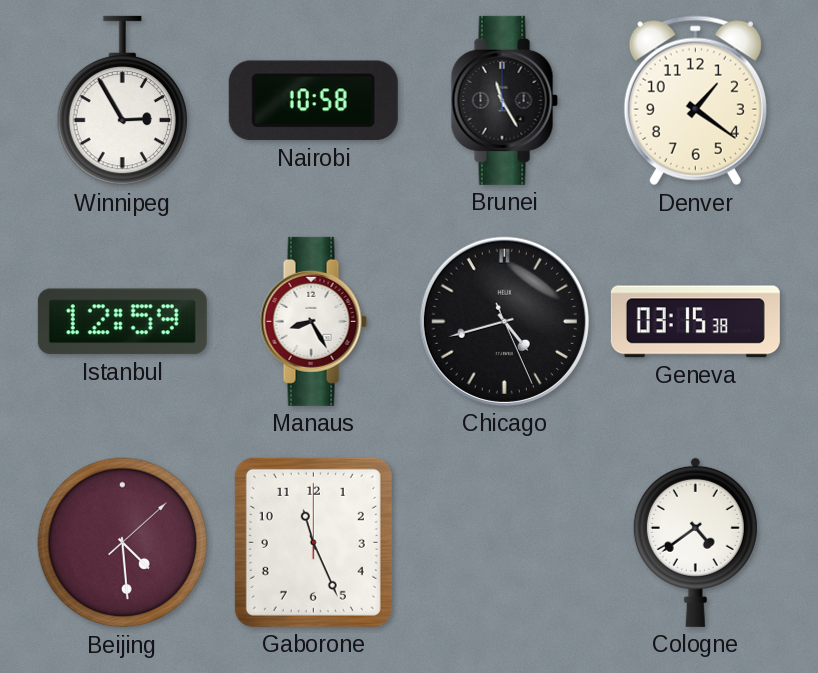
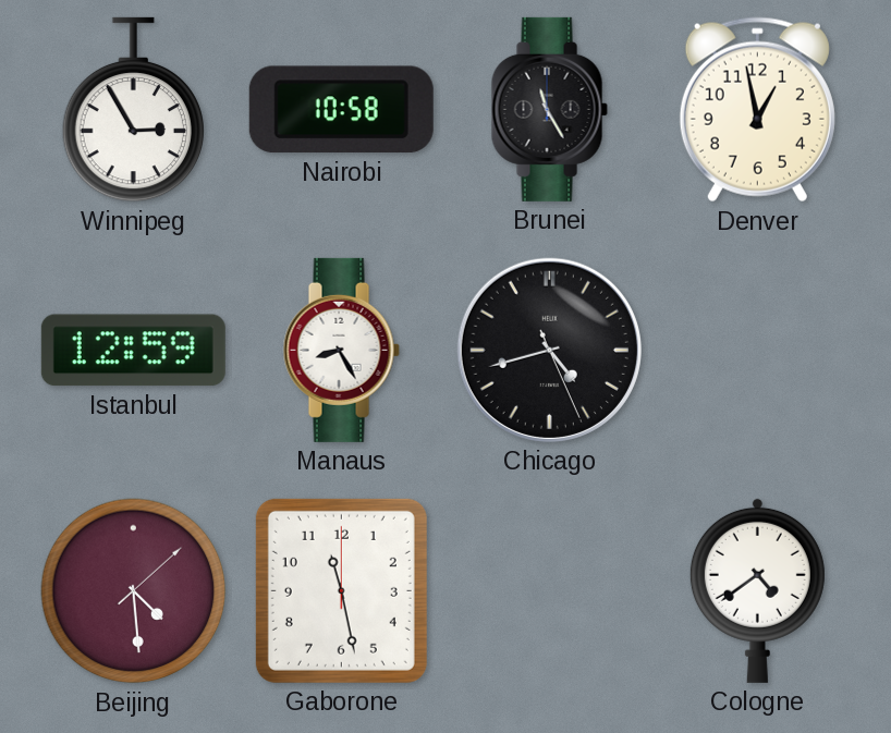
Denver: 1:21 -> 12:58 (757, 110)
Geneva: 03:15 -> none (695, 322)
Gaborone: 11:26 -> 11:28 (341, 590)
